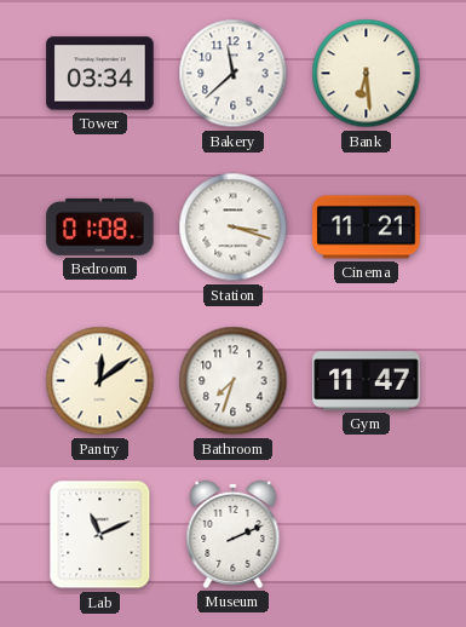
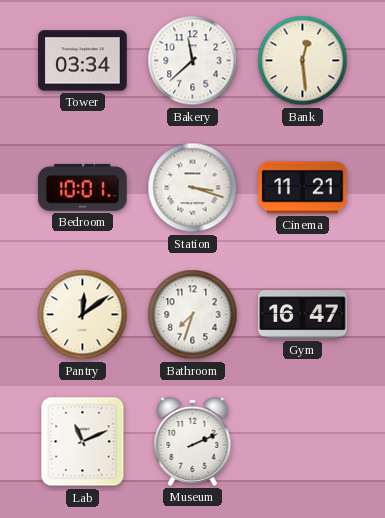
Bank: 6:29 -> 12:29 (303, 61)
Bedroom: 01:08 -> 10:01 (83, 187)
Gym: 11:47 -> 16:47 (303, 315)
